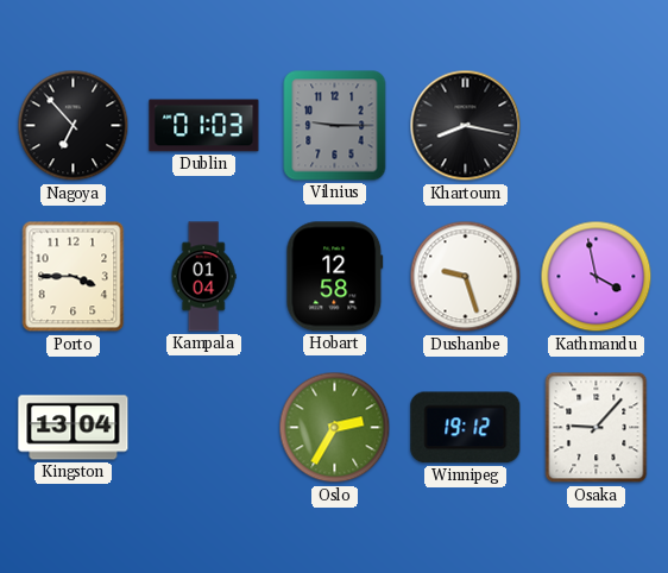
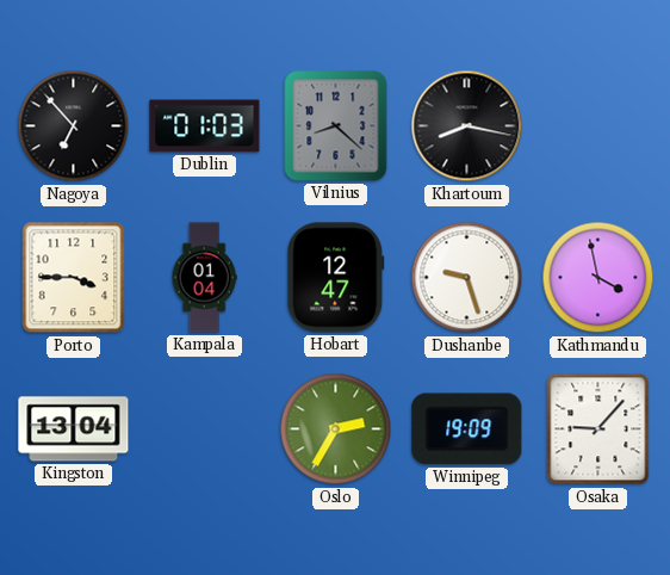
Vilnius: 9:15 -> 8:22 (336, 126)
Hobart: 12:58 -> 12:47 (336, 278)
Winnipeg: 19:12 -> 19:09 (467, 429)
